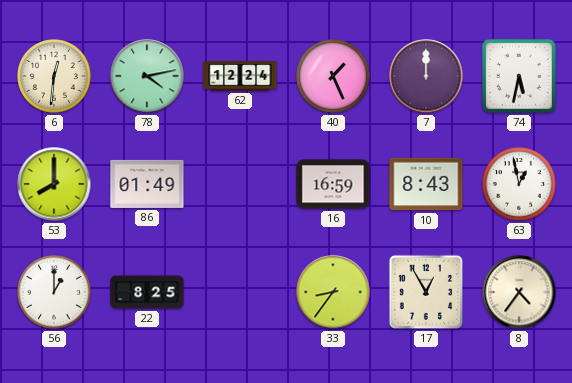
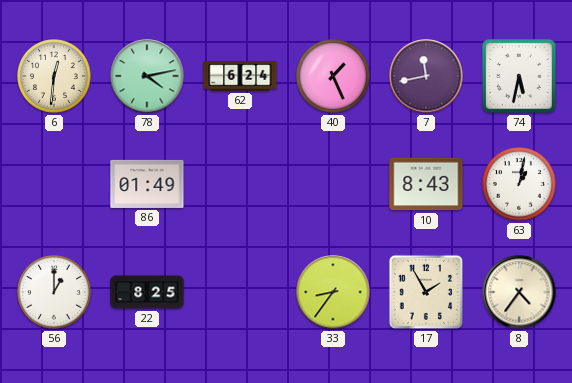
62: 12:24 -> 6:24 (240, 76)
7: 12:00 -> 11:43 (426, 76)
53: 8:00 -> none (54, 184)
16: 16:59 -> none (333, 184)
63: 12:58 -> 1:02 (520, 185)
17: 12:55 -> 1:55 (426, 292)
